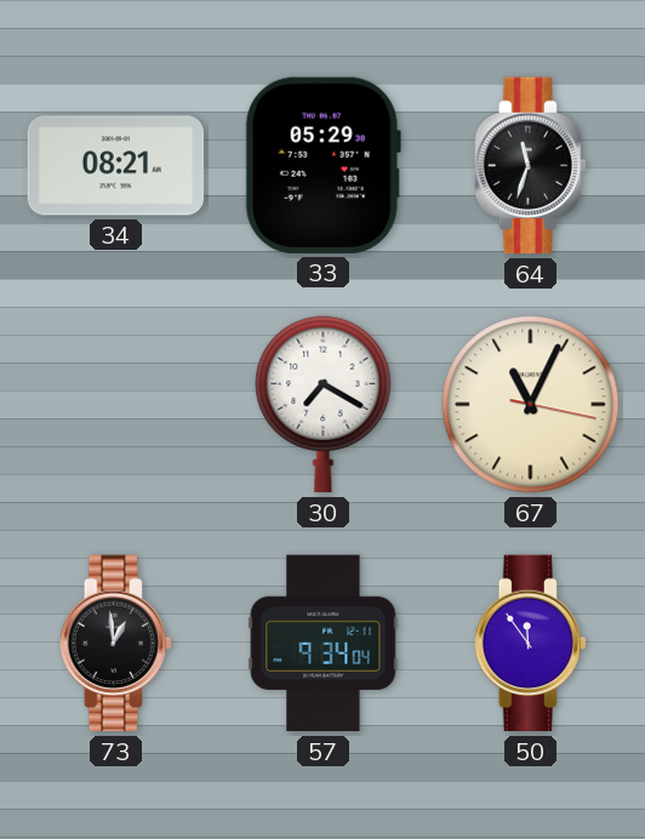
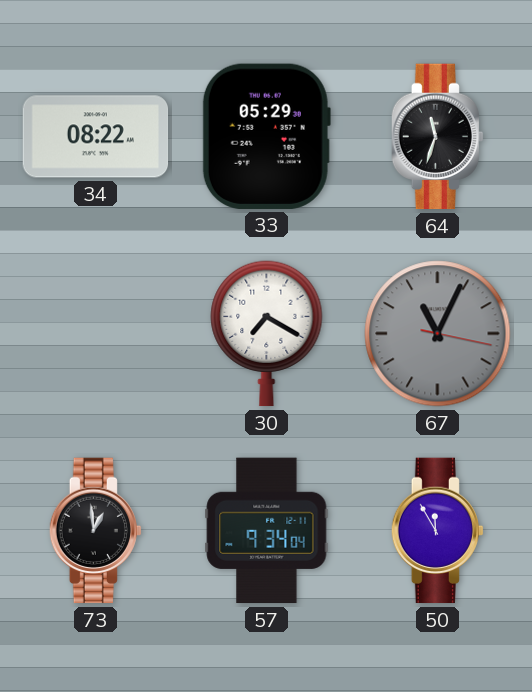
34: 08:21 -> 08:22 (96, 137)
67 dial: cream -> grey (438, 334)
50: 11:54 -> 11:55 (437, 531)
